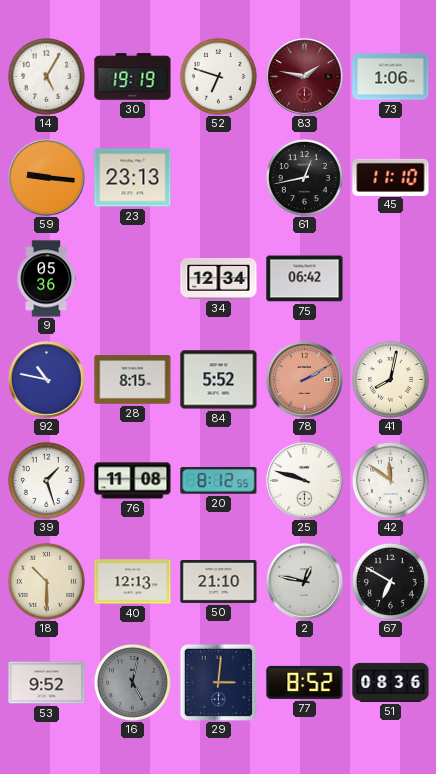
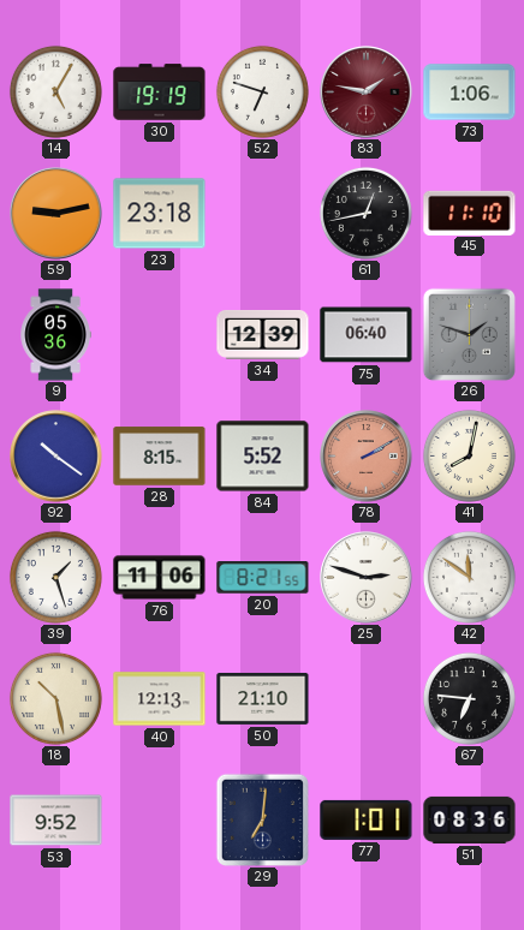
59: 9:16 -> 9:13 (56, 214)
23: 23:13 -> 23:18 (160, 214)
34: 12:34 -> 12:39 (263, 335)
75: 06:42 -> 06:40 (367, 335)
26: none -> 1:48 (469, 334)
92: 10:47 -> 10:21 (56, 457)
76: 11:08 -> 11:06 (160, 578)
20: 8:12 -> 8:21 (263, 578)
25: 9:48 -> 2:48 (367, 578)
18: 10:30 -> 10:28 (55, 698)
2: 12:47 -> none (305, 582)
67: 6:50 -> 6:46 (469, 698)
16: 5:02 -> none (132, 682)
29: 3:01 -> 7:01 (262, 819)
77: 8:52 -> 1:01 (367, 819)
